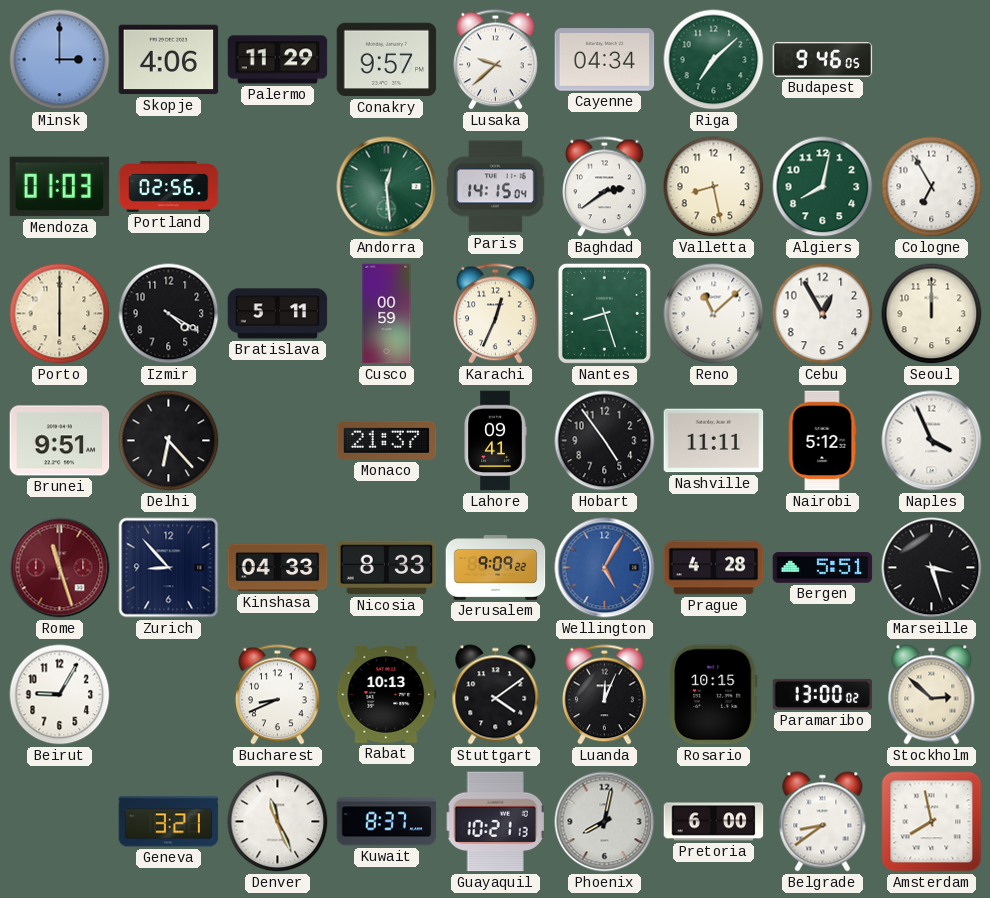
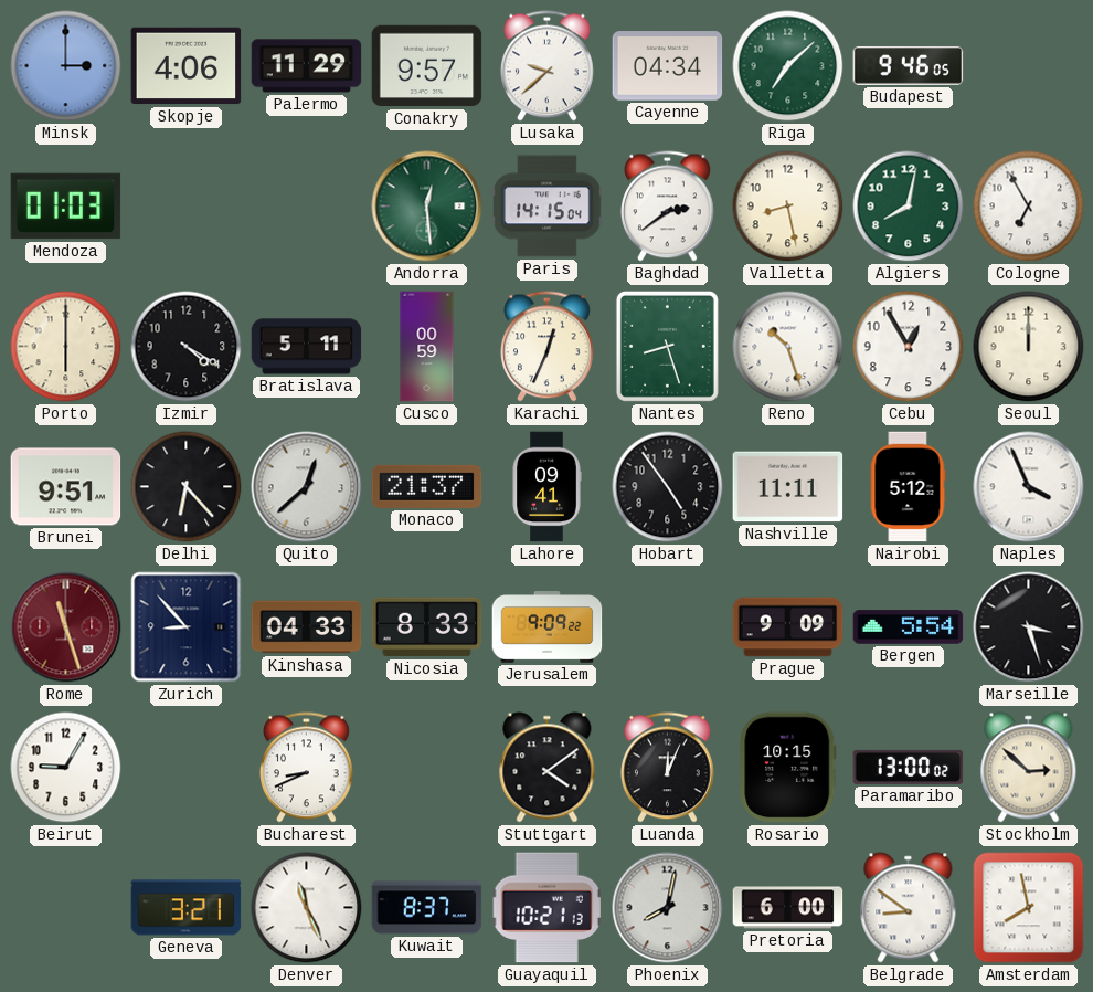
Portland: 02:56 -> none (169, 187)
Reno: 11:08 -> 10:27 (788, 347)
Quito: none -> 12:38 (307, 487)
Wellington: 5:05 -> none (605, 568)
Prague: 4:28 -> 9:09 (788, 627)
Bergen: 5:51 -> 5:54 (909, 627)
Rabat: 10:13 -> none (387, 695)
Belgrade: 8:39 -> 8:51 (909, 908)
